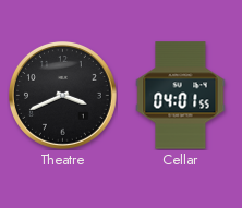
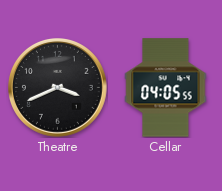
Cellar: 04:01 -> 04:05 (166, 88)
